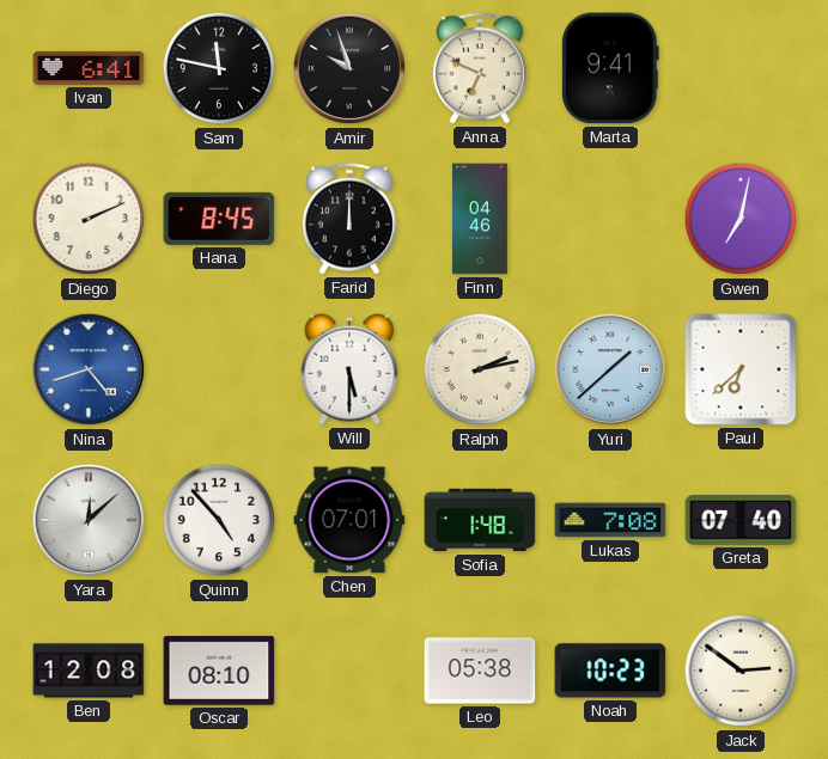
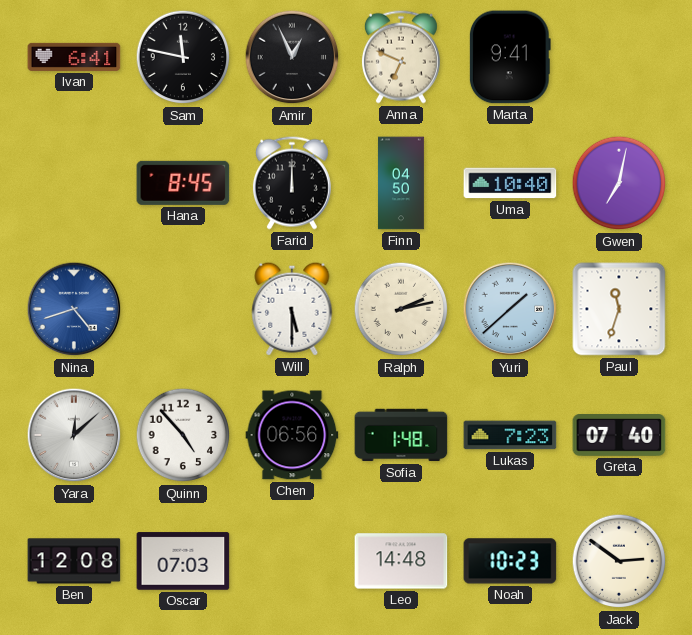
Amir: 9:57 -> 12:56 (292, 57)
Diego: 2:11 -> none (89, 219)
Finn: 04:46 -> 04:50 (401, 183)
Uma: none -> 10:40 (510, 183)
Paul: 6:38 -> 11:33 (619, 309)
Chen: 07:01 -> 06:56 (292, 435)
Lukas: 7:08 -> 7:23 (510, 435)
Oscar: 08:10 -> 07:03 (183, 561)
Leo: 05:38 -> 14:48 (401, 561)
